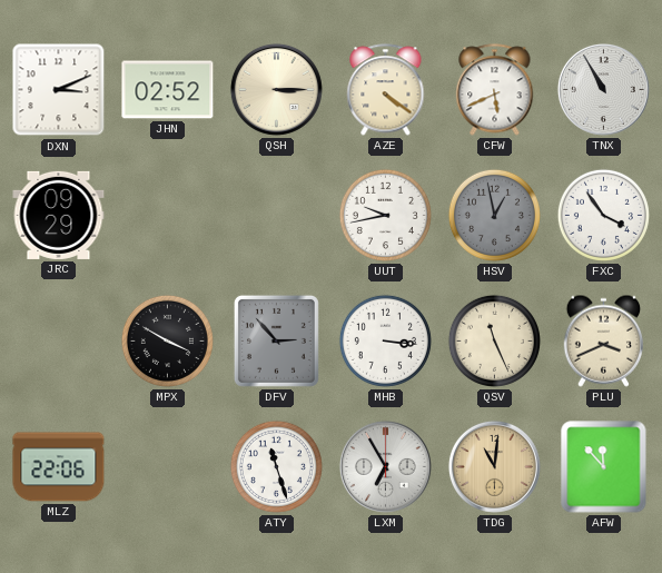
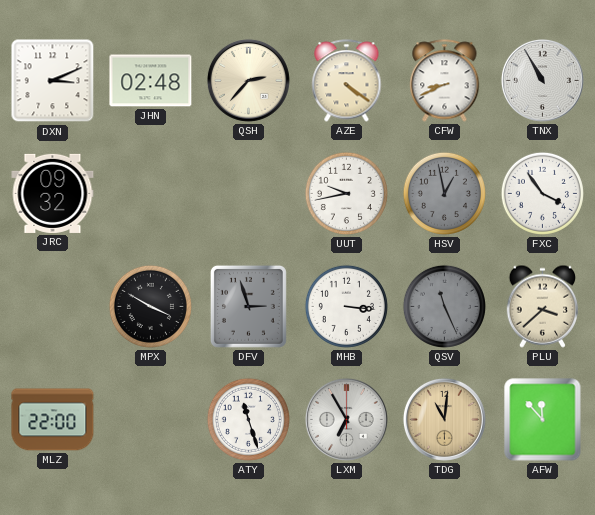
JHN: 02:52 -> 02:48 (151, 81)
QSH: 3:15 -> 2:37 (248, 80)
CFW: 5:41 -> 8:41 (445, 81)
JRC: 09:29 -> 09:32 (53, 193)
DFV: 2:53 -> 2:57 (248, 306)
QSV dial: cream -> grey (444, 306)
PLU: 3:41 -> 3:38 (542, 306)
MLZ: 22:06 -> 22:00 (53, 420)
